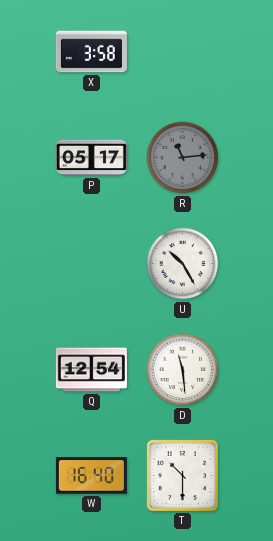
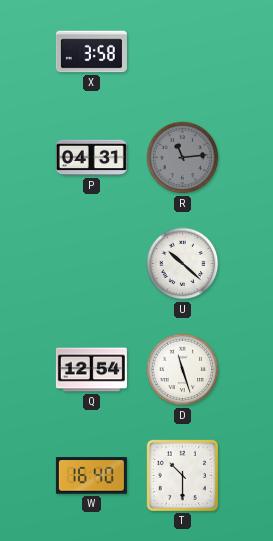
P: 05:17 -> 04:31 (91, 158)
U: 10:25 -> 10:22 (183, 264)
D: 11:29 -> 11:27 (183, 370)
